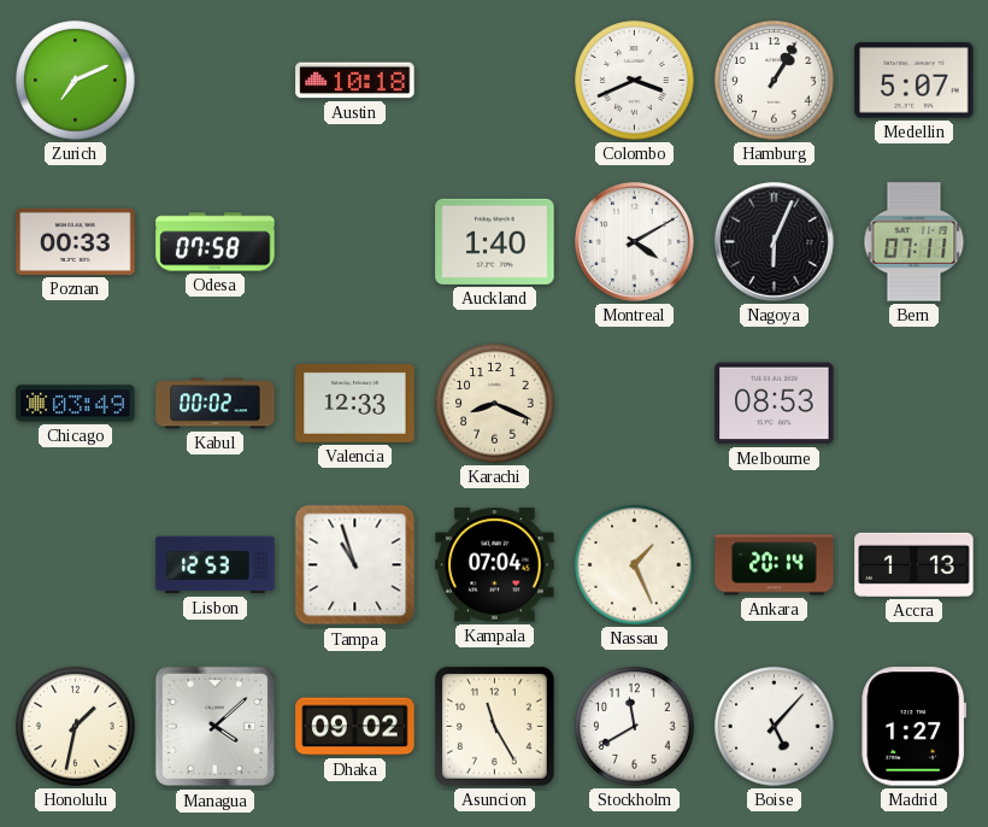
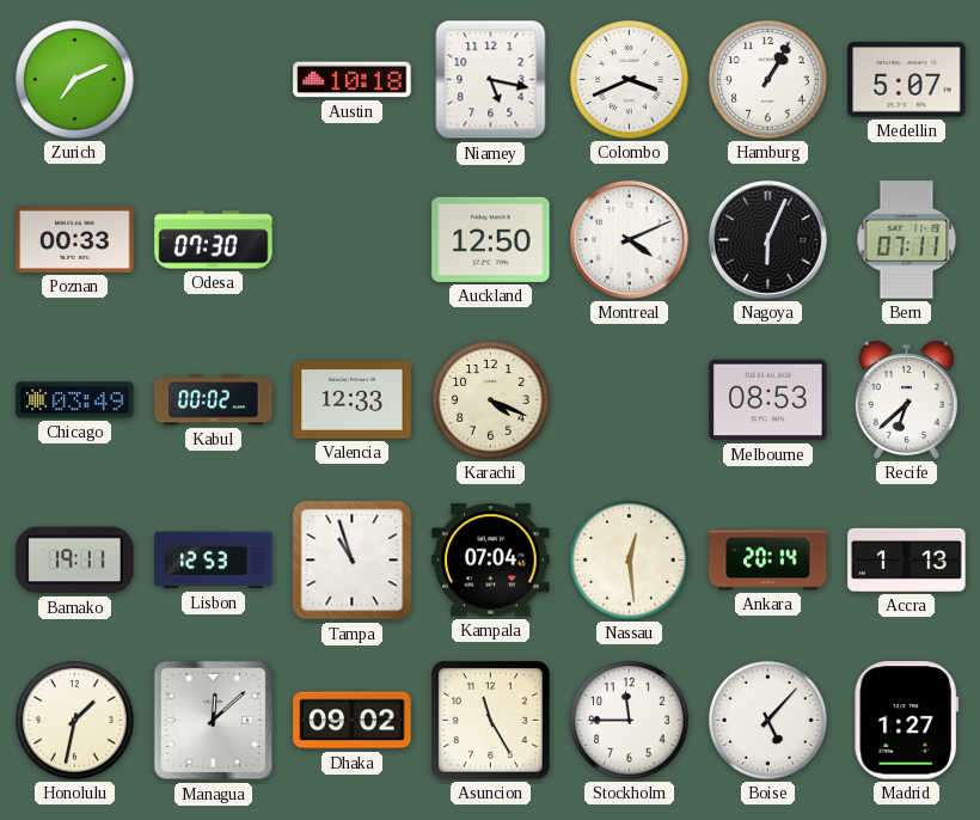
Niamey: none -> 5:17 (491, 80)
Odesa: 07:58 -> 07:30 (214, 240)
Auckland: 1:40 -> 12:50 (491, 239)
Montreal: 4:10 -> 4:11 (629, 239)
Karachi: 8:19 -> 4:19 (491, 400)
Recife: none -> 6:38 (906, 399)
Bamako: none -> 19:11 (75, 561)
Nassau: 1:26 -> 12:29 (630, 561)
Managua: 4:08 -> 12:08 (214, 721)
Stockholm: 11:40 -> 11:45 (630, 721)
